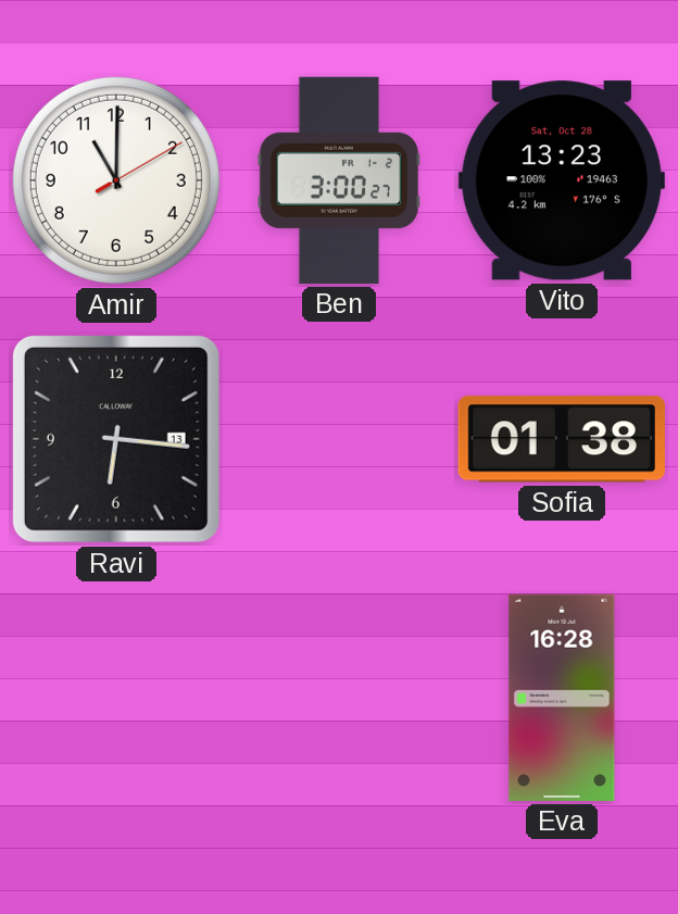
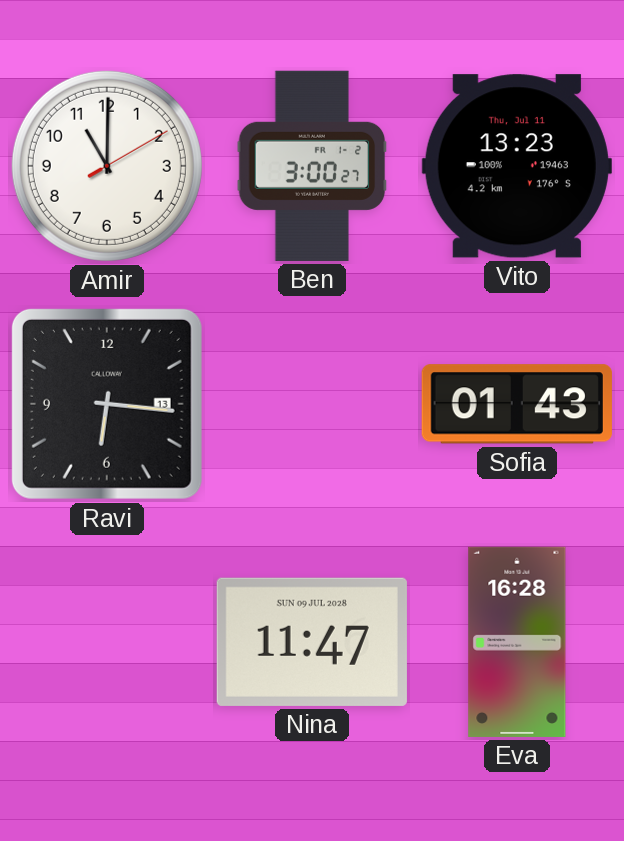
Vito date: Sat, Oct 28 -> Thu, Jul 11 (517, 166)
Sofia: 01:38 -> 01:43 (517, 404)
Nina: none -> 11:47 (312, 642)
